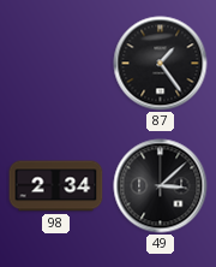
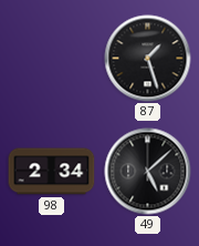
87: 1:24 -> 1:27 (148, 59)
49: 3:08 -> 5:08 (148, 172)
